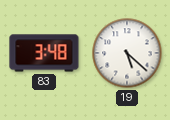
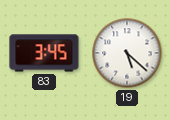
83: 3:48 -> 3:45 (44, 53)
